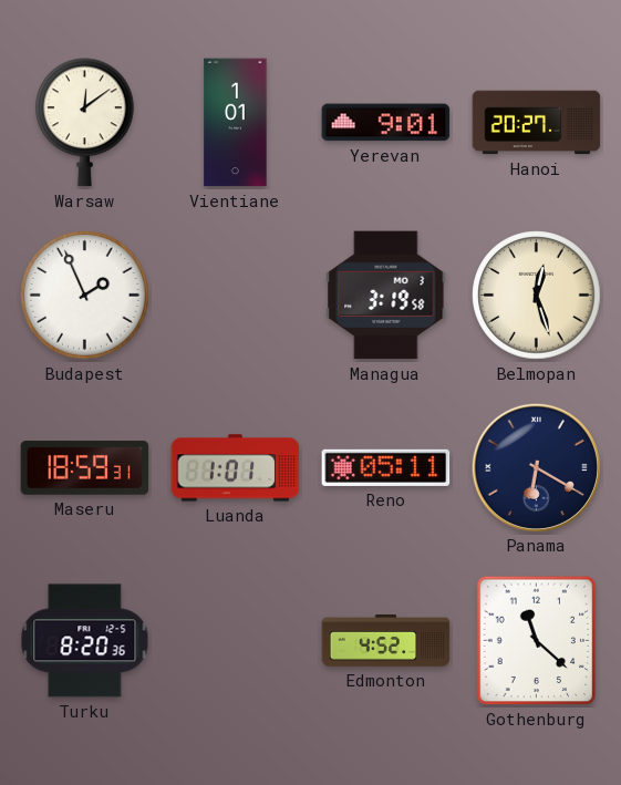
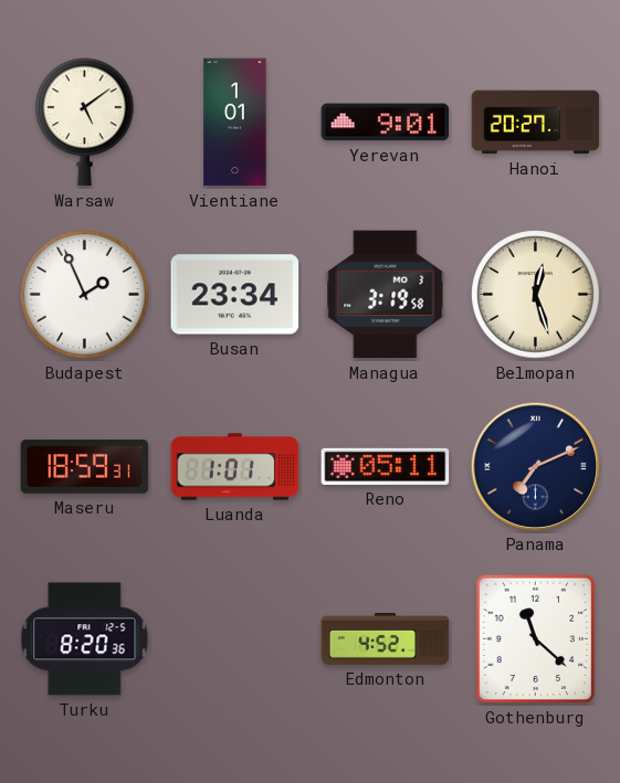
Warsaw: 12:09 -> 5:09 (85, 123)
Busan: none -> 23:34 (235, 295)
Panama: 6:20 -> 7:11 (535, 466)
